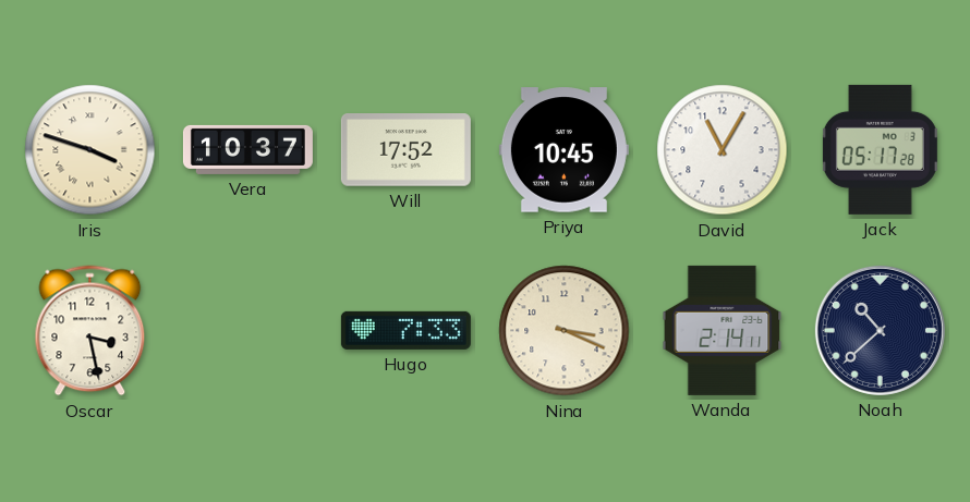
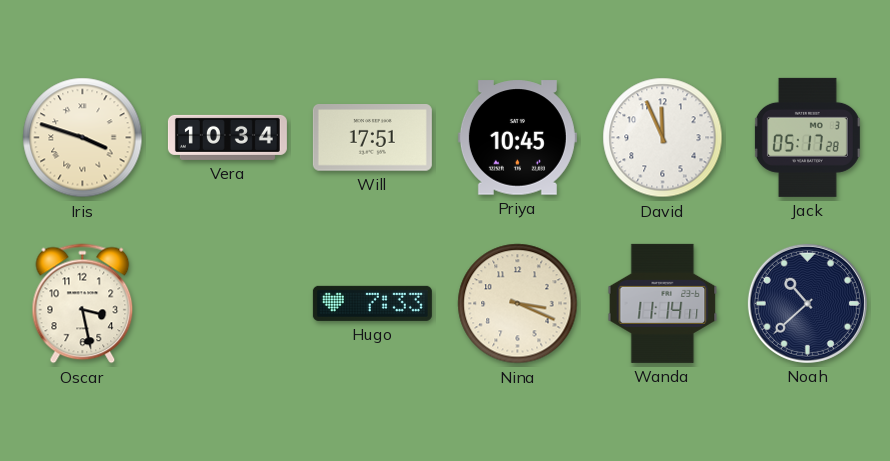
Vera: 10:37 -> 10:34 (227, 137)
Will: 17:52 -> 17:51 (372, 138)
David: 11:05 -> 11:56 (663, 138)
Wanda: 2:14 -> 11:14 (663, 303)
